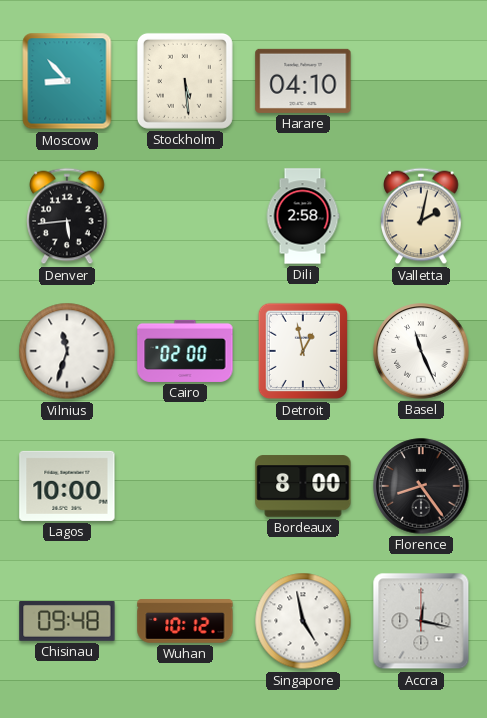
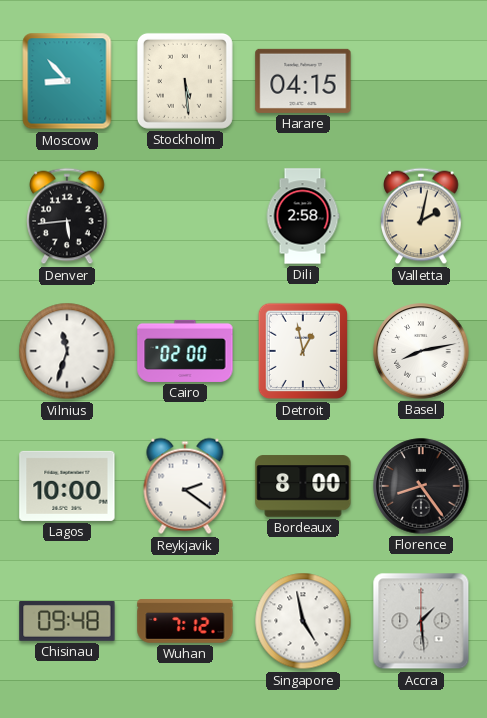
Harare: 04:10 -> 04:15 (303, 81)
Basel: 11:26 -> 8:13 (421, 351)
Reykjavik: none -> 2:21 (185, 486)
Wuhan: 10:12 -> 7:12 (185, 621)
Accra: 12:17 -> 1:29 (421, 621)
